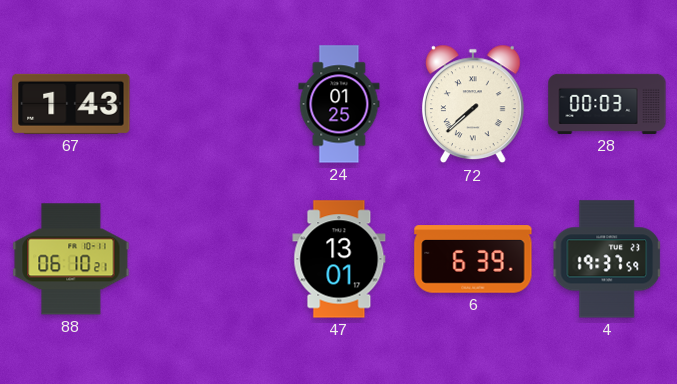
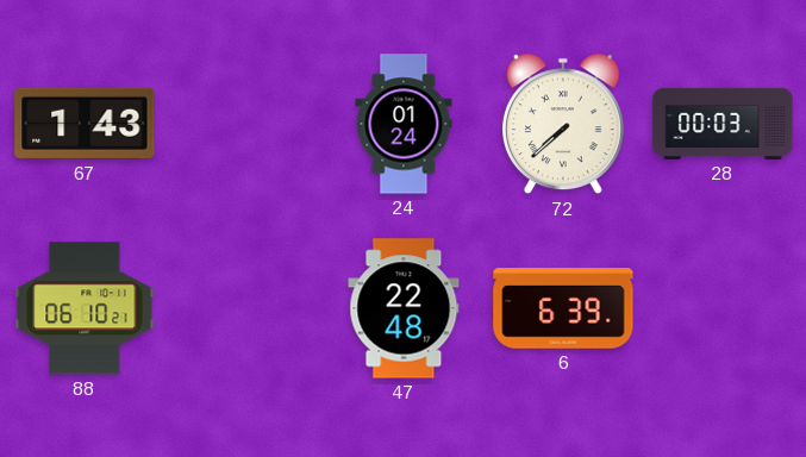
24: 01:25 -> 01:24 (404, 124)
47: 13:01 -> 22:48 (404, 308)
4: 19:37 -> none (606, 259)
